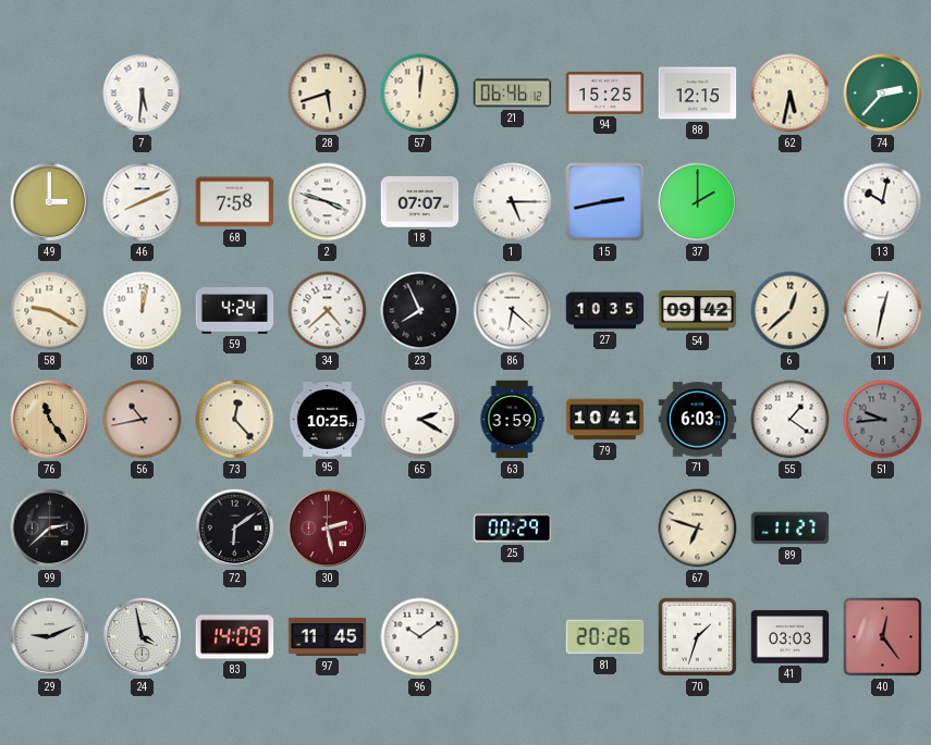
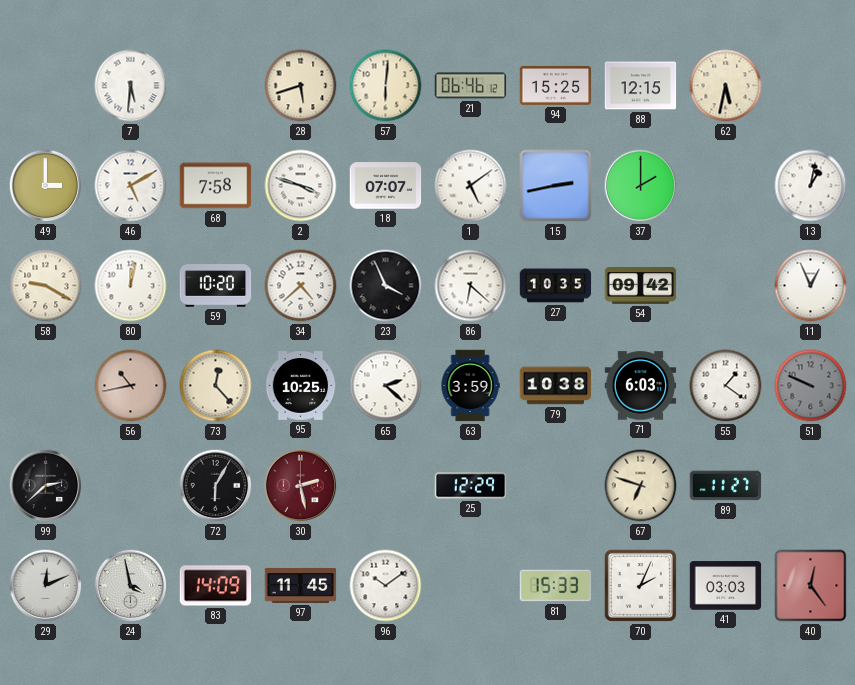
57: 12:01 -> 6:01 (386, 86)
74: 2:37 -> none (883, 94)
46: 8:11 -> 5:10 (131, 186)
1: 5:15 -> 5:09 (471, 186)
13: 10:02 -> 1:02 (811, 186)
59: 4:24 -> 10:20 (216, 286)
23: 7:56 -> 3:56 (386, 286)
6: 12:38 -> none (791, 311)
11: 12:32 -> 12:56 (811, 286)
76: 11:24 -> none (50, 420)
65: 2:20 -> 2:22 (386, 386)
79: 10:41 -> 10:38 (556, 386)
51: 9:44 -> 9:49 (811, 386)
72: 6:09 -> 6:05 (216, 486)
25: 00:29 -> 12:29 (471, 486)
29: 9:11 -> 12:11 (46, 586)
81: 20:26 -> 15:33 (556, 586)
70: 1:33 -> 2:04 (640, 585)
